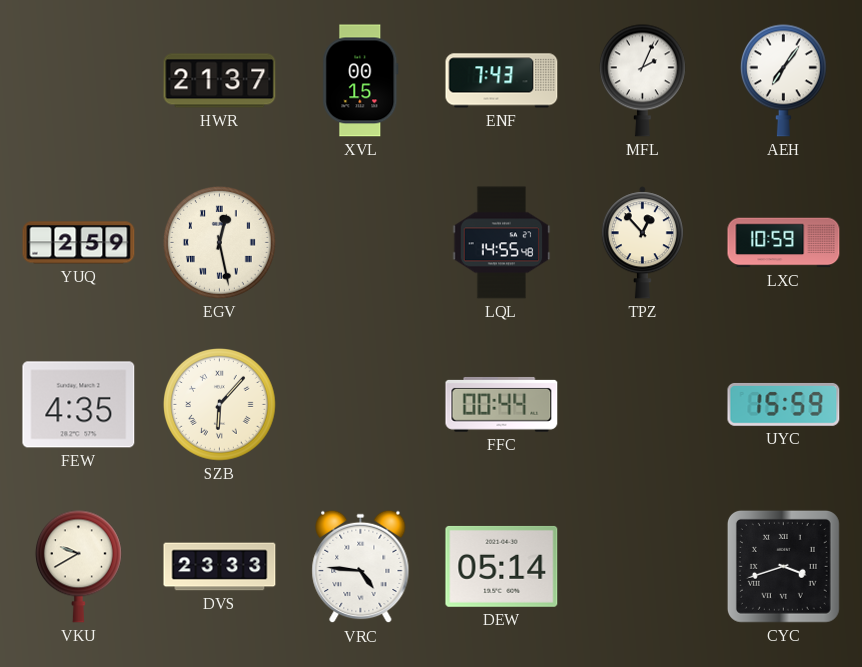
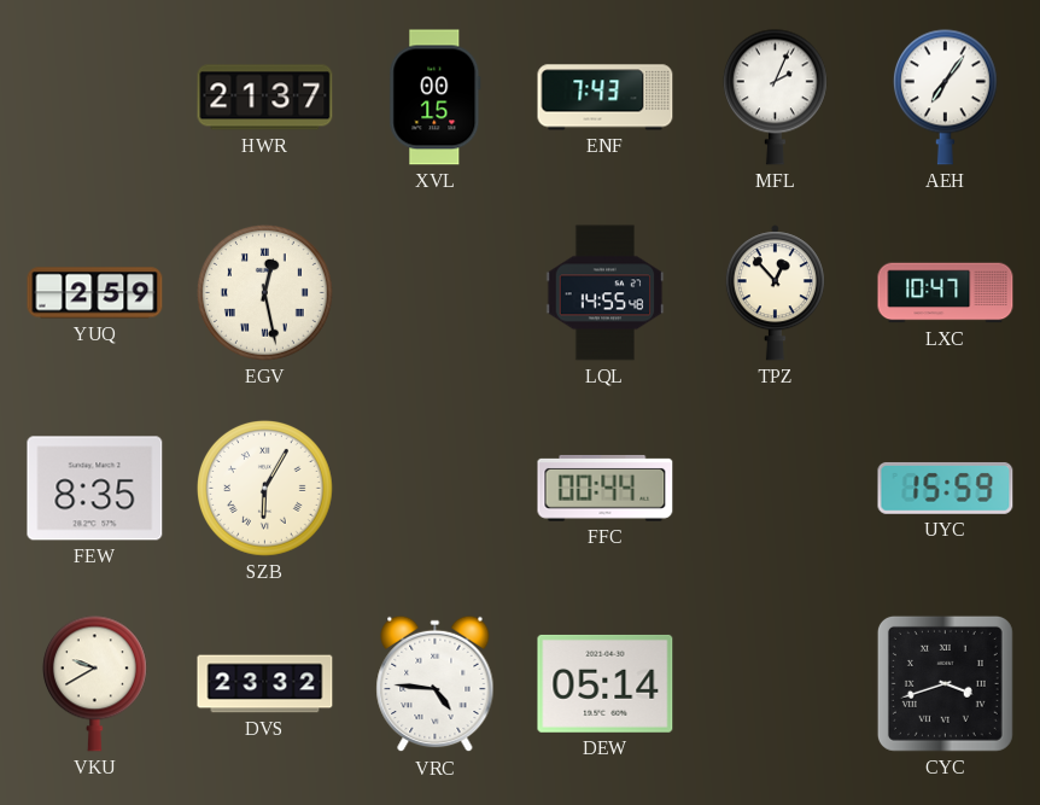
LXC: 10:59 -> 10:47 (946, 293)
FEW: 4:35 -> 8:35 (95, 489)
SZB: 6:07 -> 6:05 (265, 489)
DVS: 23:33 -> 23:32 (265, 684)
